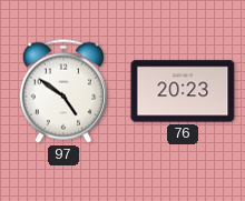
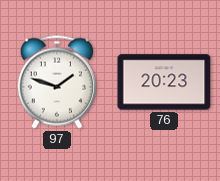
97: 4:51 -> 1:48 (57, 82)
